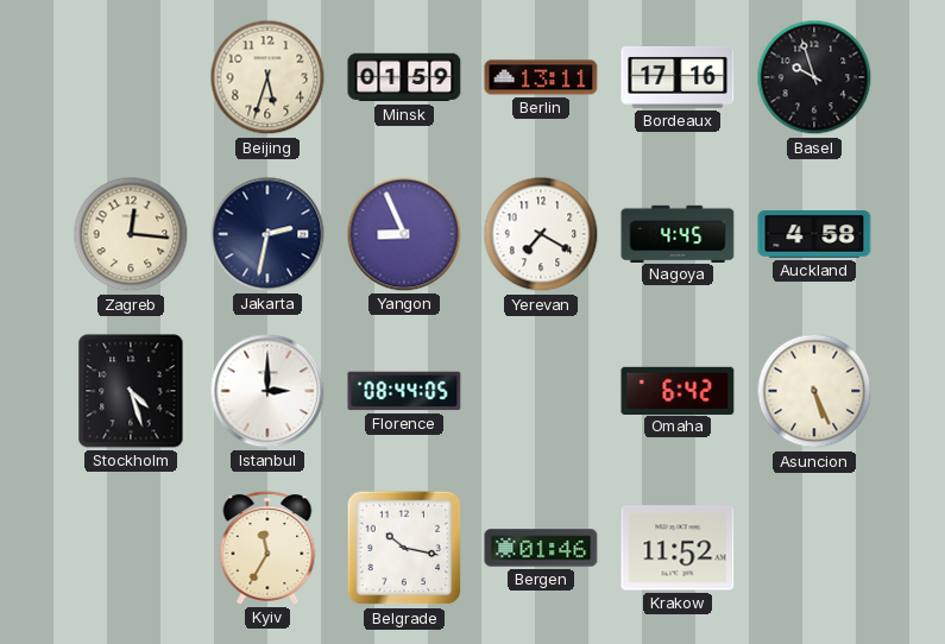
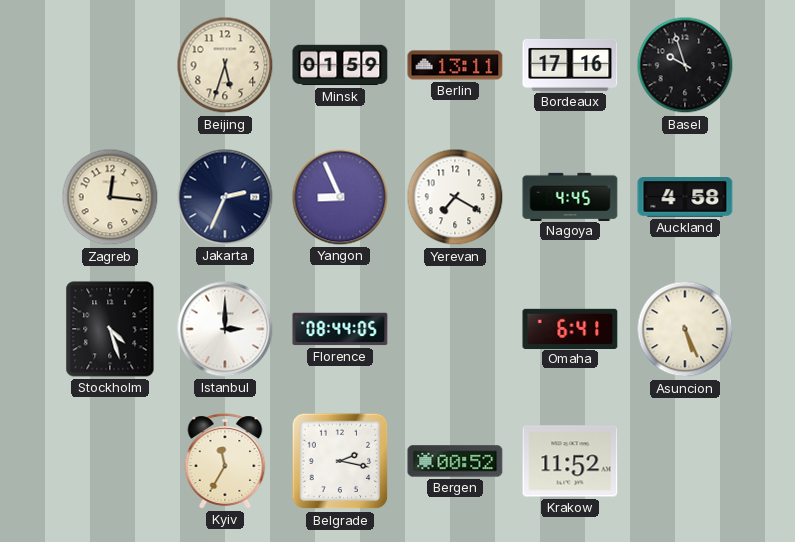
Jakarta: 2:32 -> 2:34 (225, 197)
Omaha: 6:42 -> 6:41 (570, 328)
Belgrade: 10:17 -> 2:17 (340, 461)
Bergen: 01:46 -> 00:52 (455, 461)
